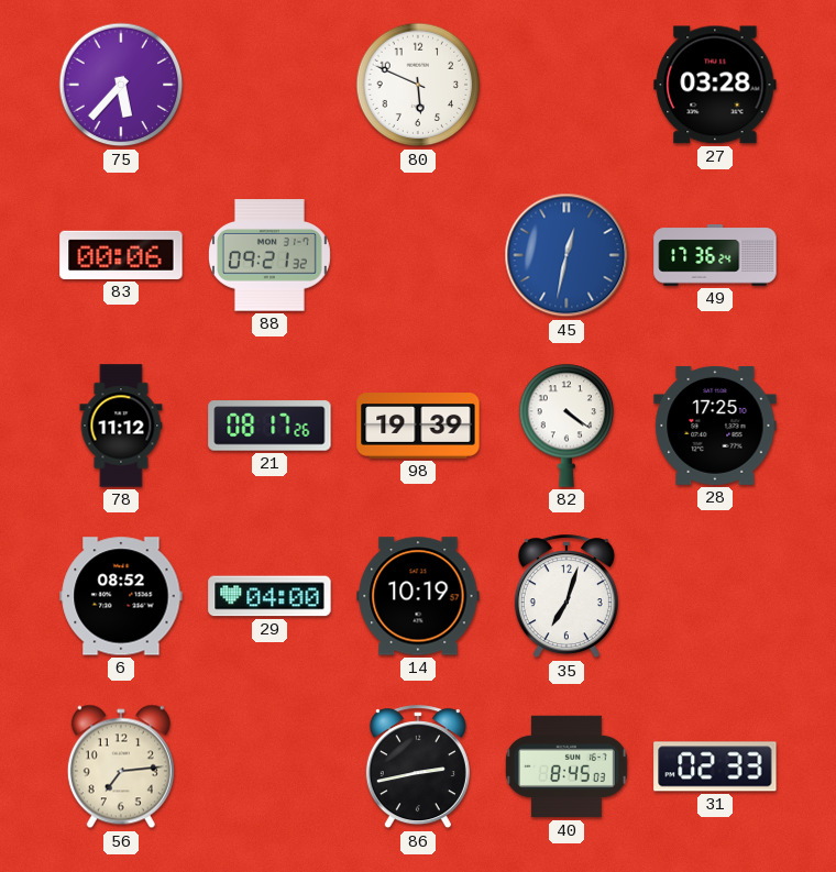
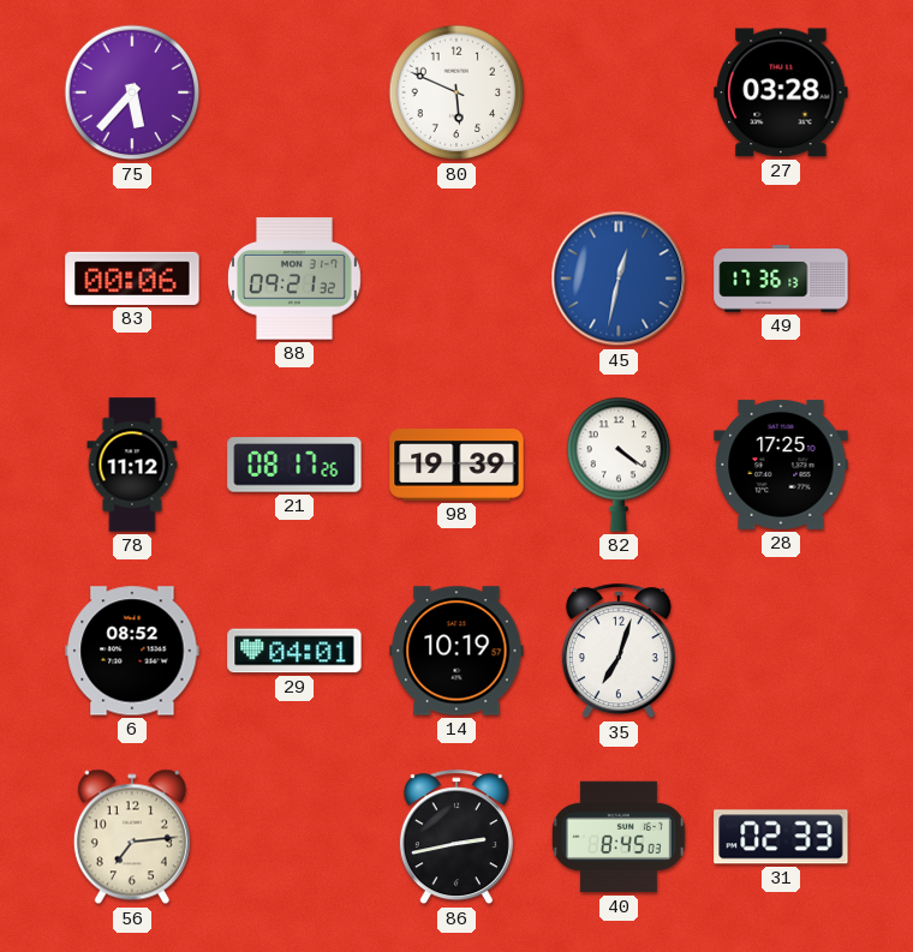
49: 17:36:24 -> 17:36:13 (781, 279)
29: 04:00 -> 04:01 (294, 651)
